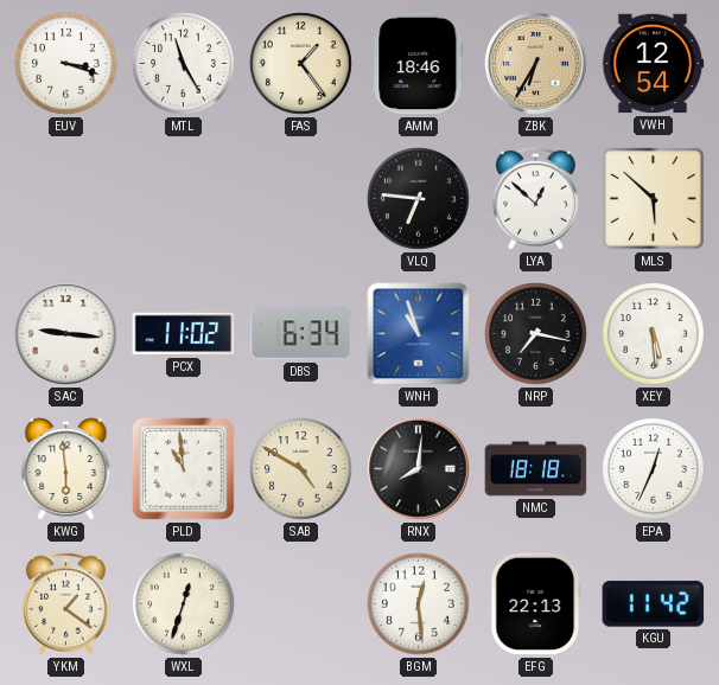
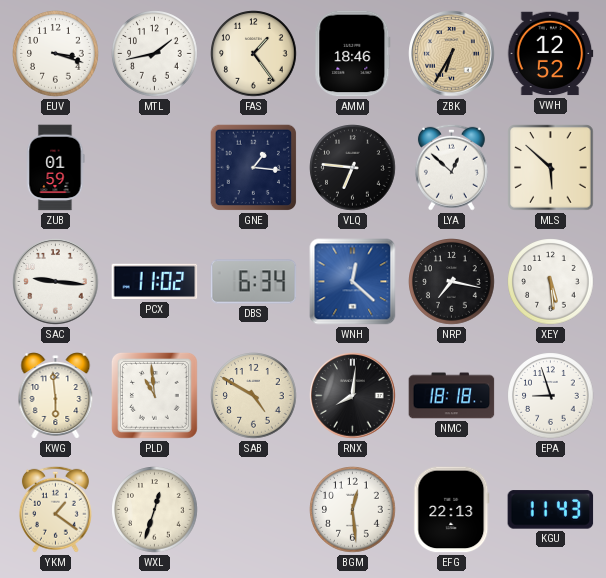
MTL: 11:25 -> 1:43 (155, 54)
VWH: 12:54 -> 12:52 (550, 54)
ZUB: none -> 01:59 (55, 168)
GNE: none -> 1:16 (254, 168)
WNH: 10:57 -> 12:22 (353, 282)
EPA: 12:34 -> 8:57 (551, 396)
KGU: 11:42 -> 11:43 (551, 510)
